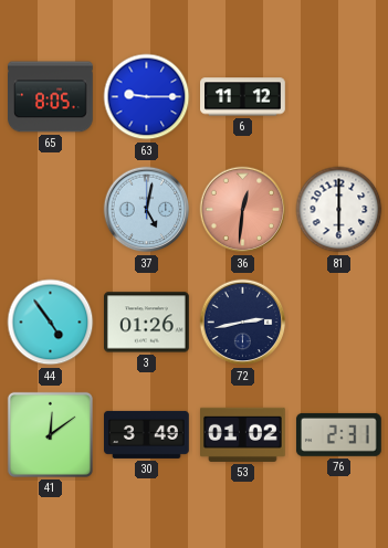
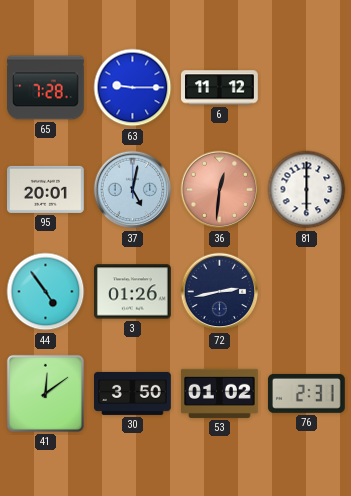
65: 8:05 -> 7:28 (46, 88)
95: none -> 20:01 (46, 189)
30: 3:49 -> 3:50 (133, 393)
